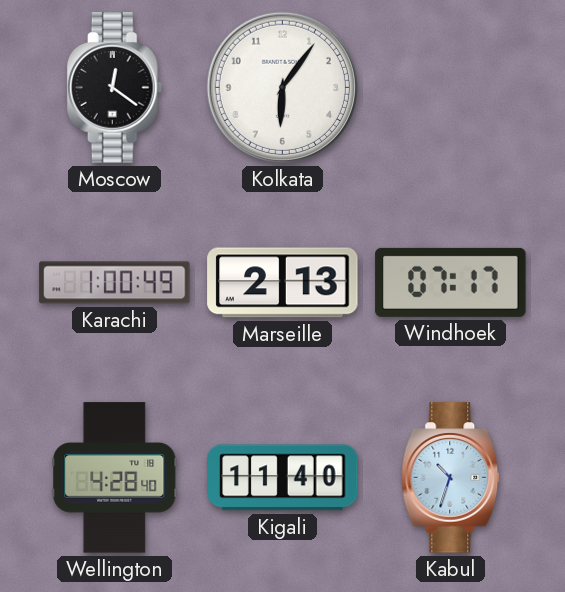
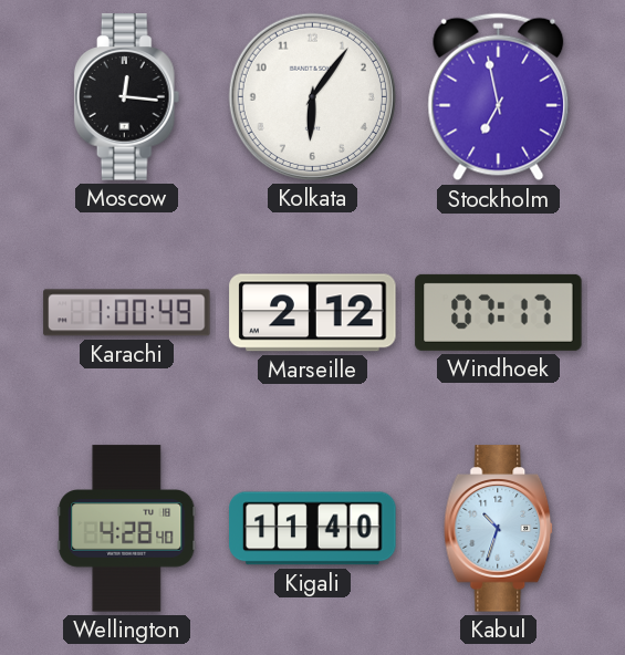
Moscow: 12:21 -> 12:16 (127, 97)
Stockholm: none -> 6:58 (499, 97)
Marseille: 2:13 -> 2:12 (313, 313)
